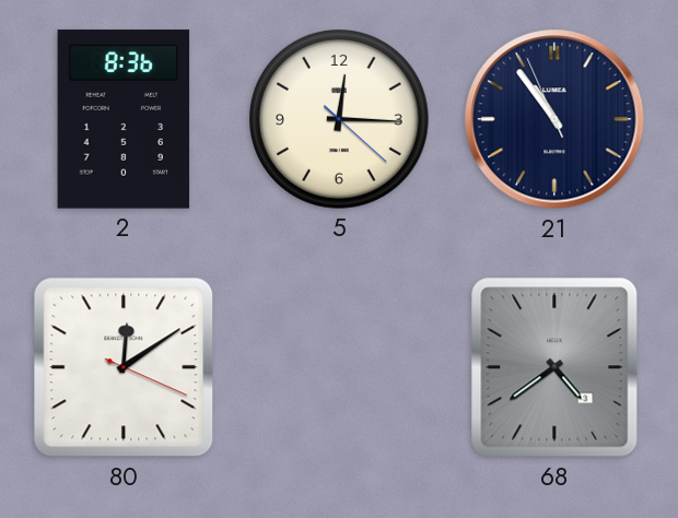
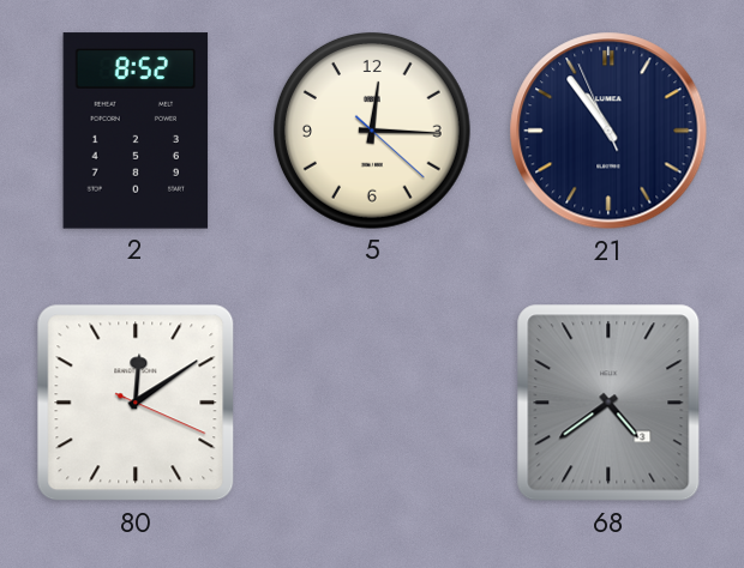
2: 8:36 -> 8:52 (136, 131)
